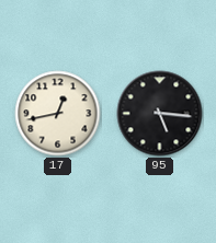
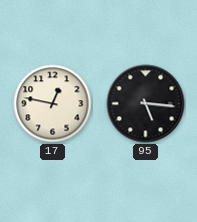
17: 12:43 -> 12:47 (53, 104)
